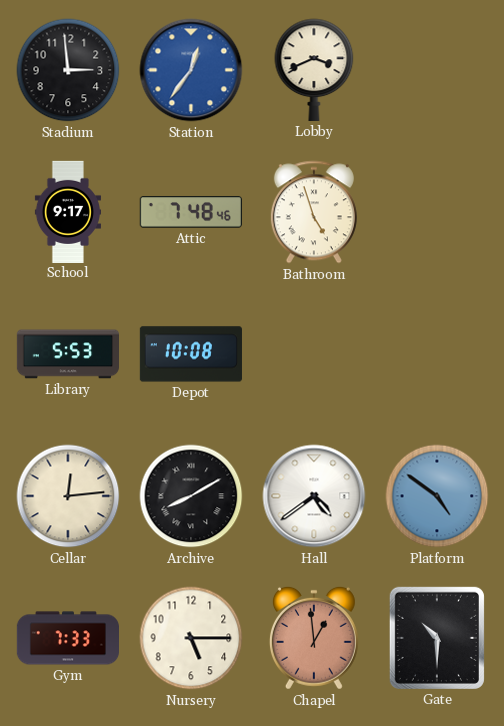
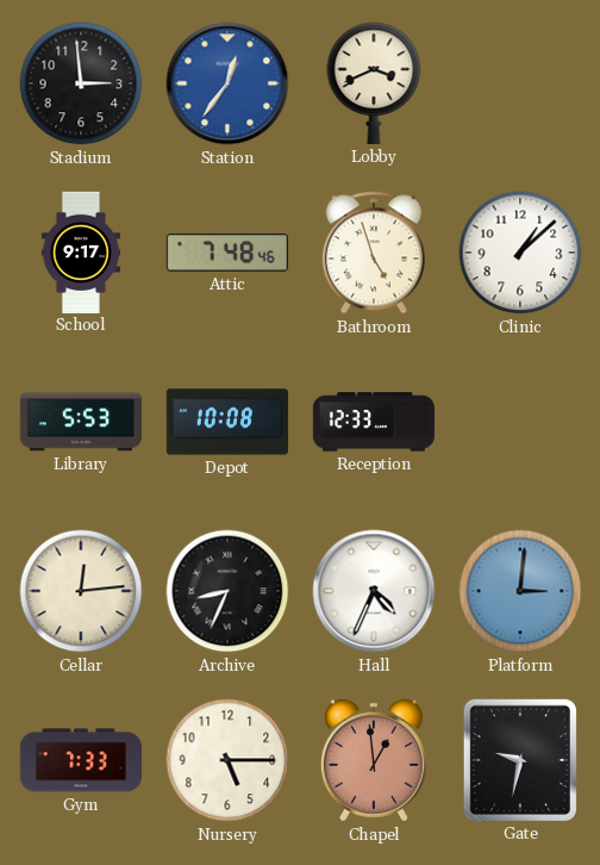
Clinic: none -> 1:08 (520, 253)
Reception: none -> 12:33 (373, 422)
Archive: 8:10 -> 8:34 (227, 591)
Hall: 4:39 -> 4:34 (374, 591)
Platform: 4:51 -> 3:01 (520, 591)
Gate: 10:30 -> 9:32 (520, 760)
